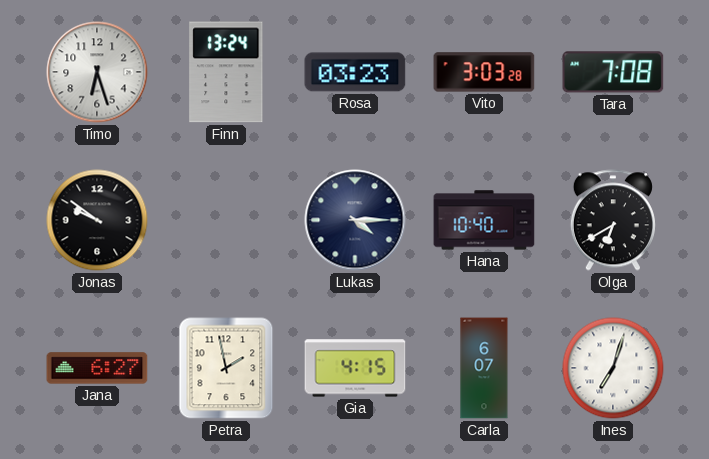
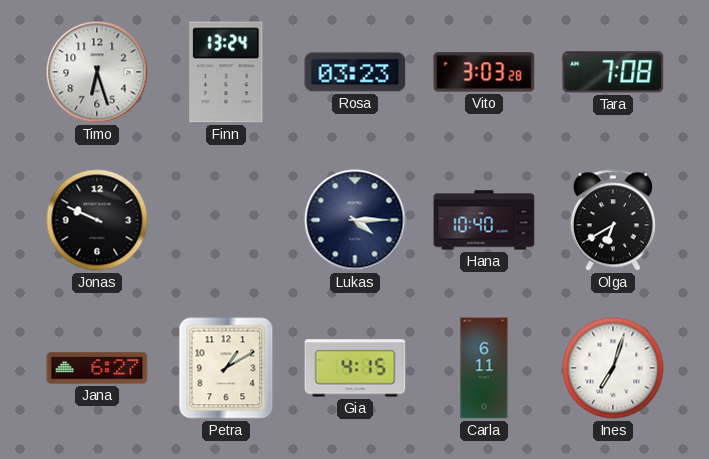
Jonas: 9:51 -> 9:49 (97, 220)
Petra: 1:58 -> 1:10 (226, 368)
Carla: 6:07 -> 6:11 (484, 368)
